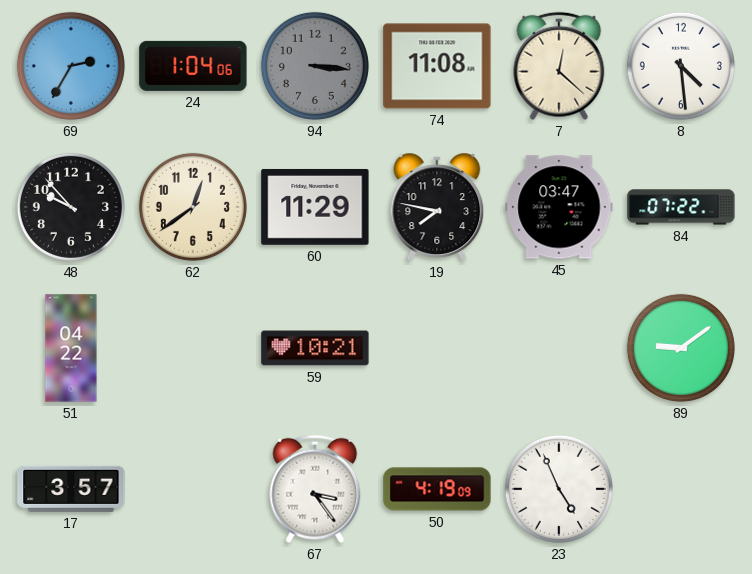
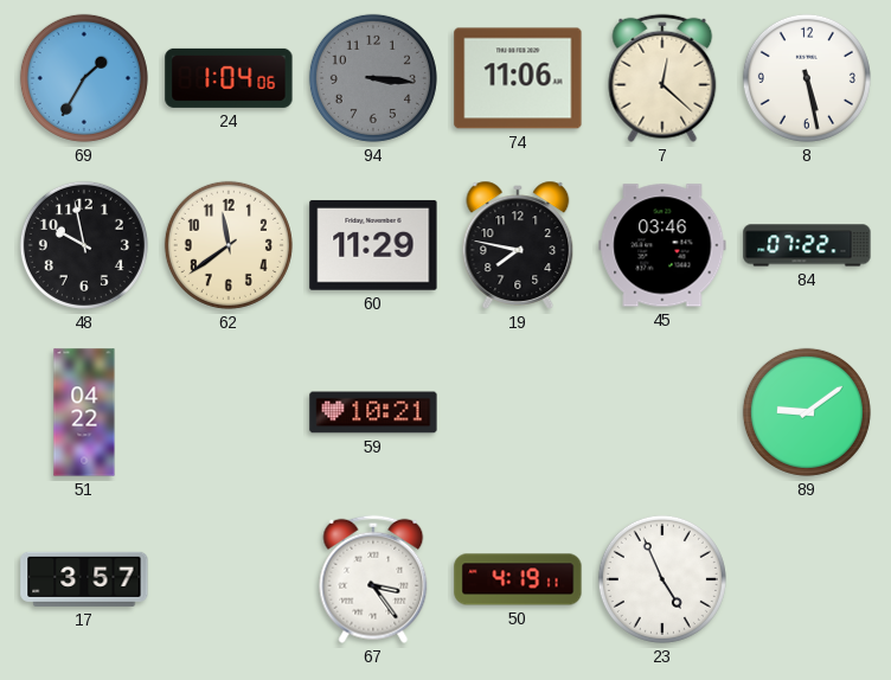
69: 2:35 -> 1:35 (84, 78)
74: 11:08 -> 11:06 (518, 78)
8: 4:29 -> 5:28 (807, 78)
48: 9:53 -> 9:58 (84, 245)
62: 12:39 -> 11:39 (229, 245)
45: 03:47 -> 03:46 (662, 245)
50: 4:19:09 -> 4:19:11 (518, 579)
